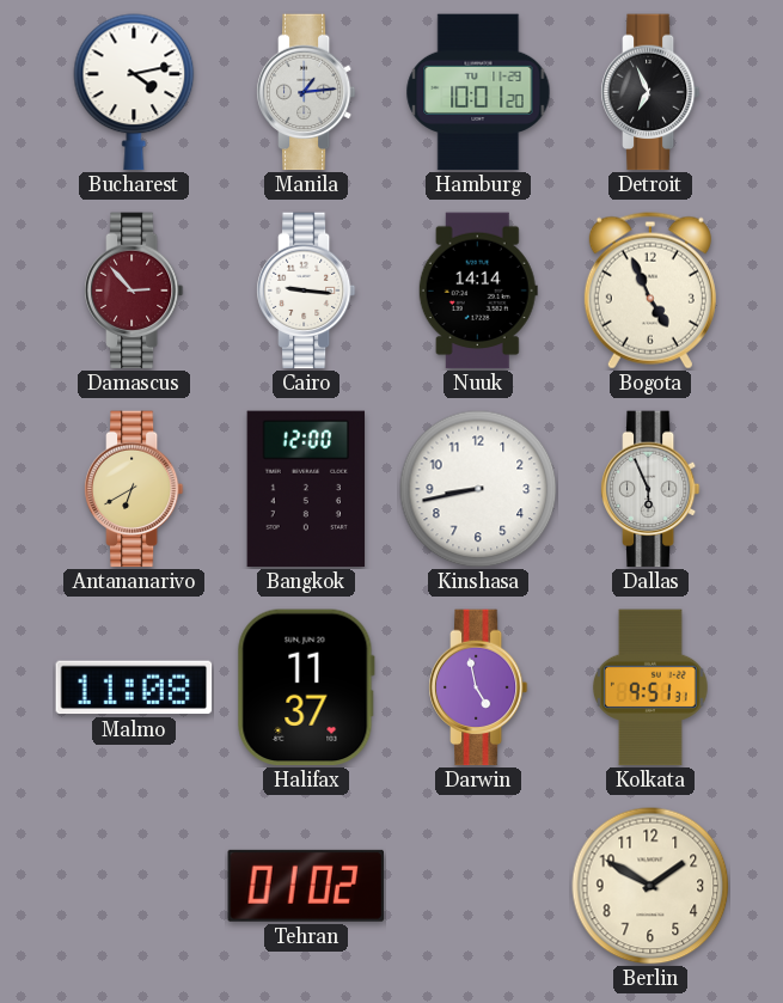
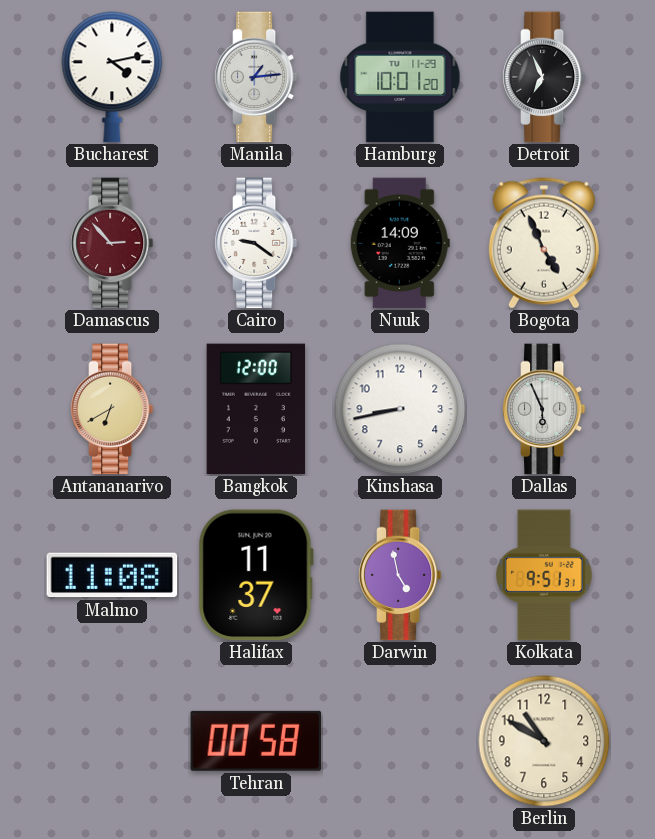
Cairo: 9:16 -> 9:21 (256, 243)
Nuuk: 14:14 -> 14:09 (400, 243)
Tehran: 01:02 -> 00:58 (255, 741)
Berlin: 1:50 -> 10:50 (544, 741)
